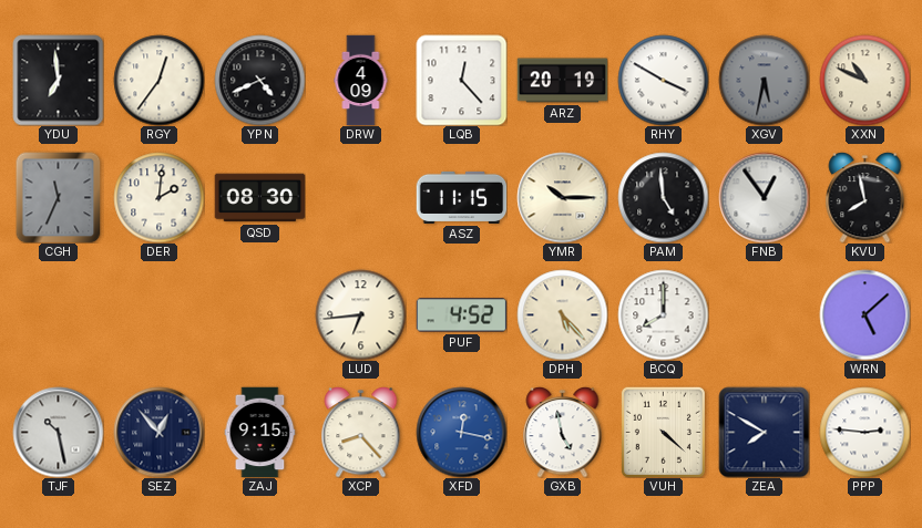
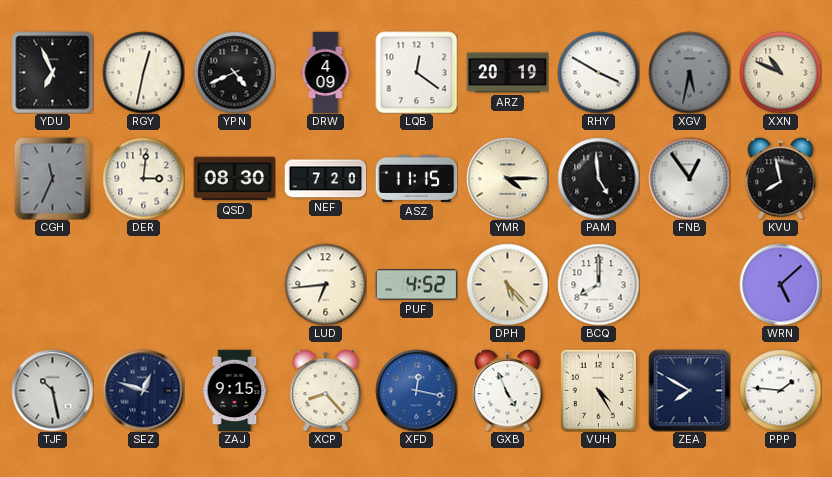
YDU: 6:59 -> 6:56 (52, 72)
RGY: 12:36 -> 12:32 (143, 72)
LQB: 12:23 -> 12:21 (416, 72)
DER: 2:01 -> 3:01 (143, 178)
NEF: none -> 7:20 (325, 179)
YMR: 10:15 -> 4:15 (507, 178)
SEZ: 12:53 -> 12:48 (143, 390)
GXB: 4:58 -> 4:56 (508, 391)
VUH: 4:22 -> 4:25 (598, 390)
PPP: 2:46 -> 1:46 (780, 390)
